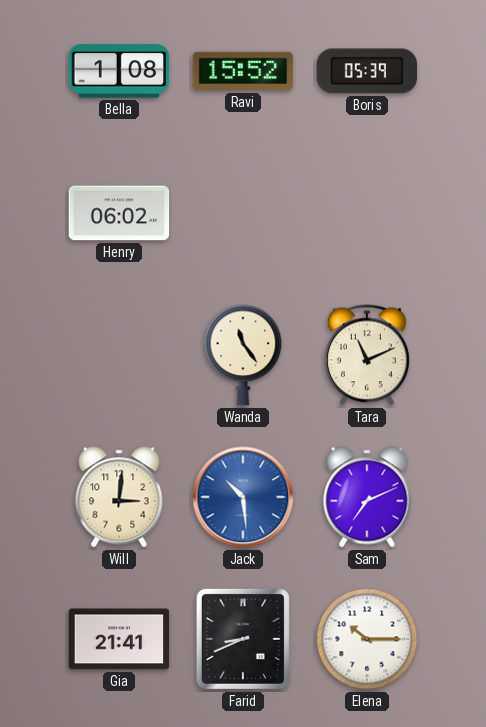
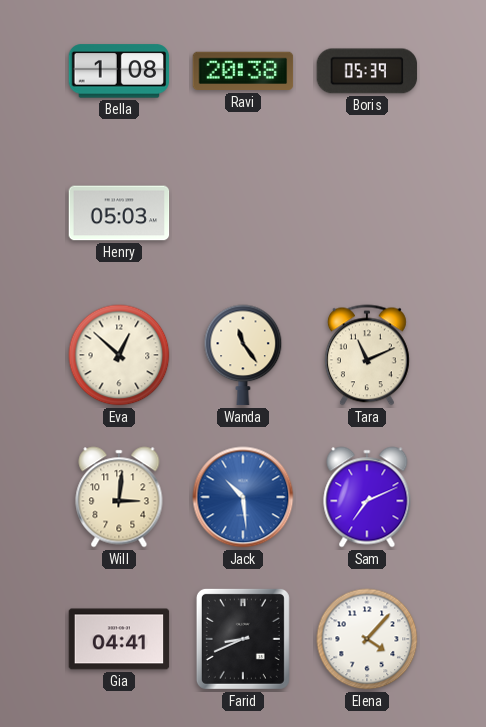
Ravi: 15:52 -> 20:38 (243, 71)
Henry: 06:02 -> 05:03 (119, 213)
Eva: none -> 12:52 (119, 355)
Gia: 21:41 -> 04:41 (119, 639)
Elena: 10:15 -> 4:07 (367, 639)
